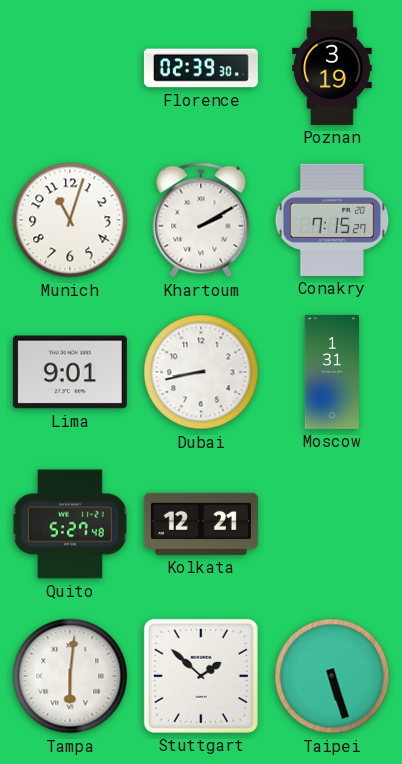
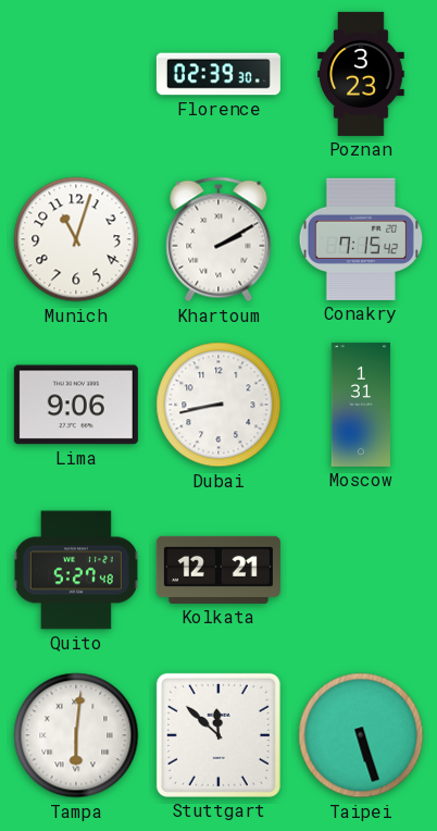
Poznan: 3:19 -> 3:23 (362, 74)
Conakry: 7:15:27 -> 7:15:42 (361, 239)
Lima: 9:01 -> 9:06 (76, 405)
Stuttgart: 1:52 -> 11:52 (218, 735)
